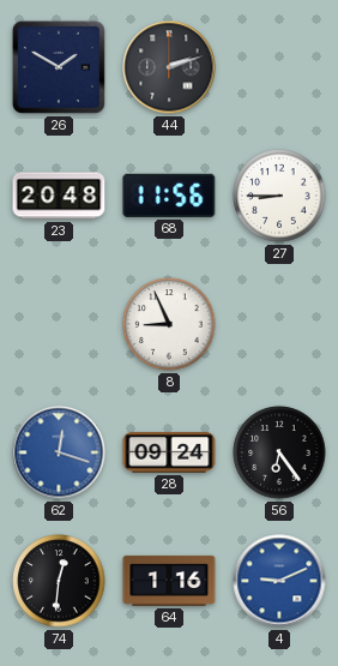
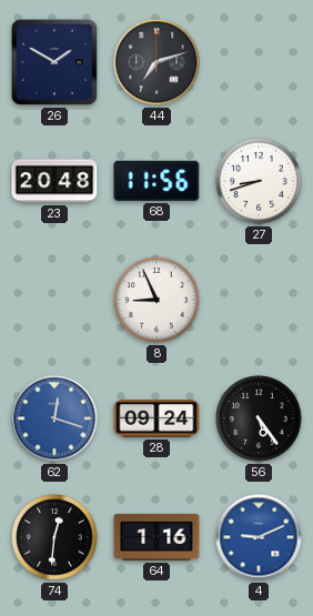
44: 2:12 -> 7:12 (156, 62)
27: 8:45 -> 8:42 (259, 181)
56: 6:24 -> 5:24 (259, 418)
